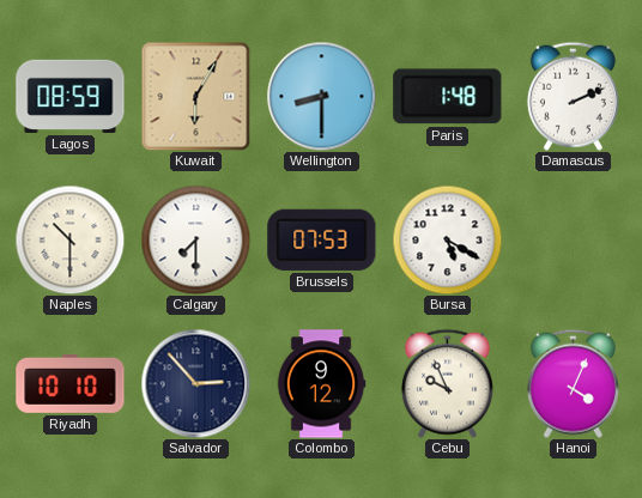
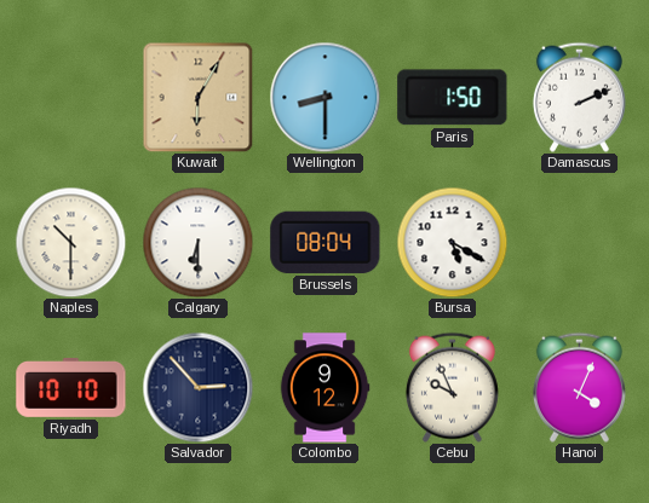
Lagos: 08:59 -> none (71, 96)
Paris: 1:48 -> 1:50 (453, 98)
Calgary: 7:30 -> 6:30 (197, 242)
Brussels: 07:53 -> 08:04 (326, 242)
